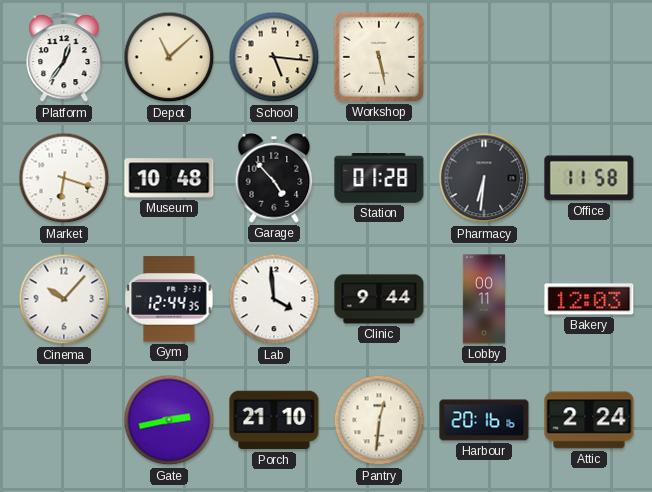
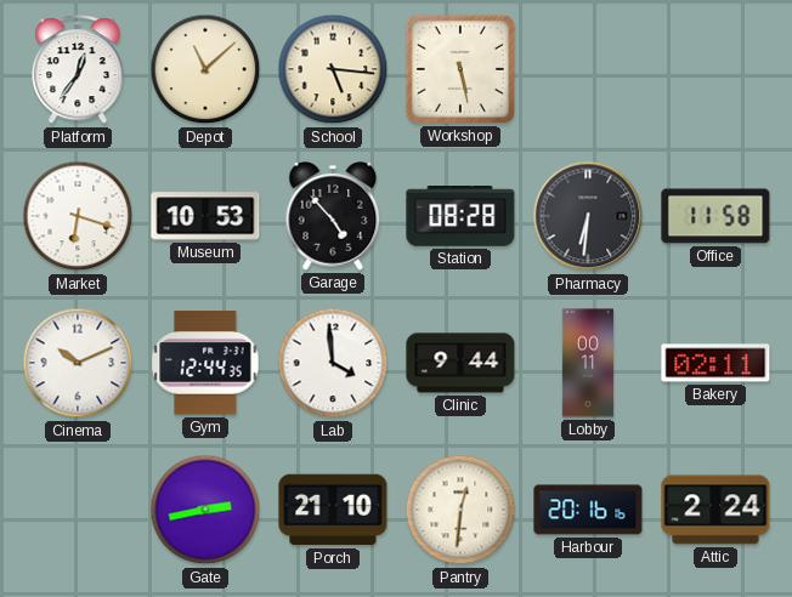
Museum: 10:48 -> 10:53 (205, 216)
Station: 01:28 -> 08:28 (460, 217)
Cinema: 10:07 -> 10:11 (78, 363)
Bakery: 12:03 -> 02:11 (715, 363)
